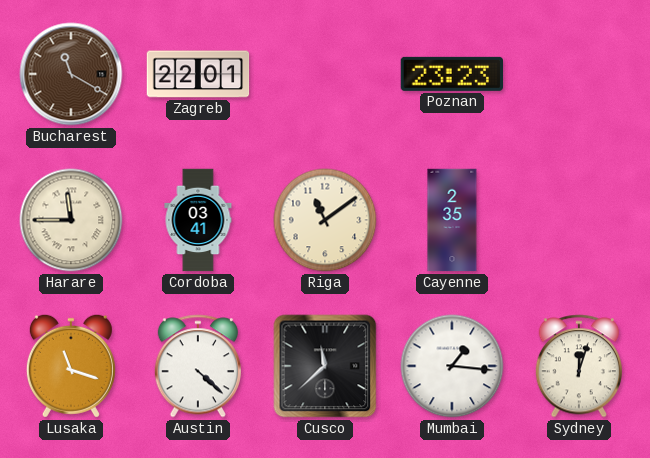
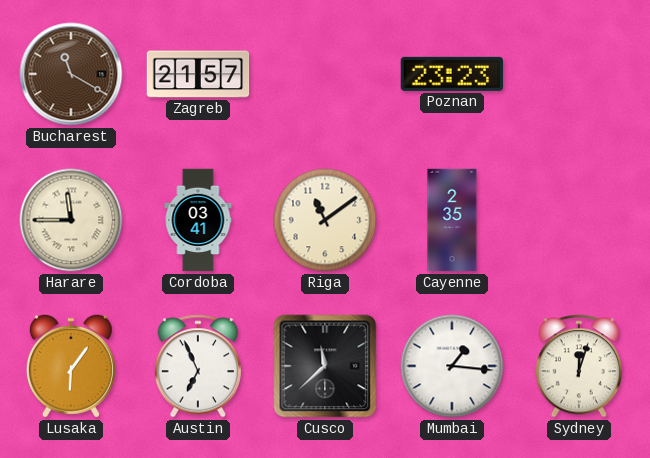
Zagreb: 22:01 -> 21:57 (198, 74)
Lusaka: 11:18 -> 6:06 (71, 366)
Austin: 4:22 -> 6:56 (198, 366)
